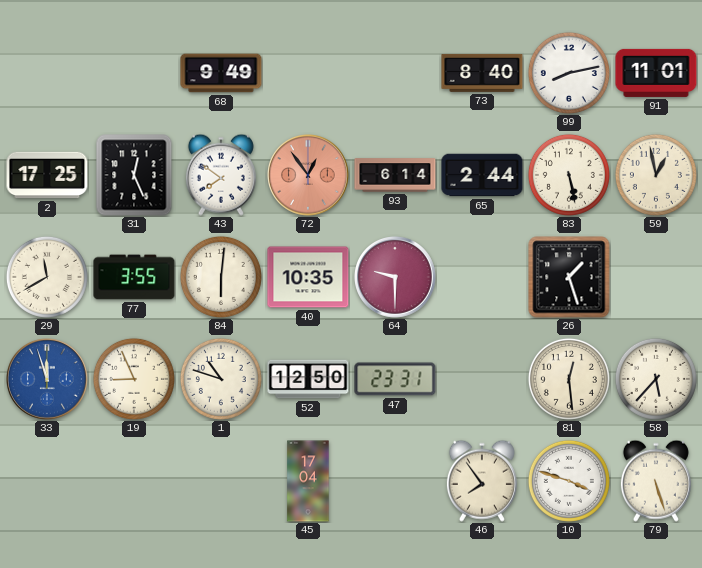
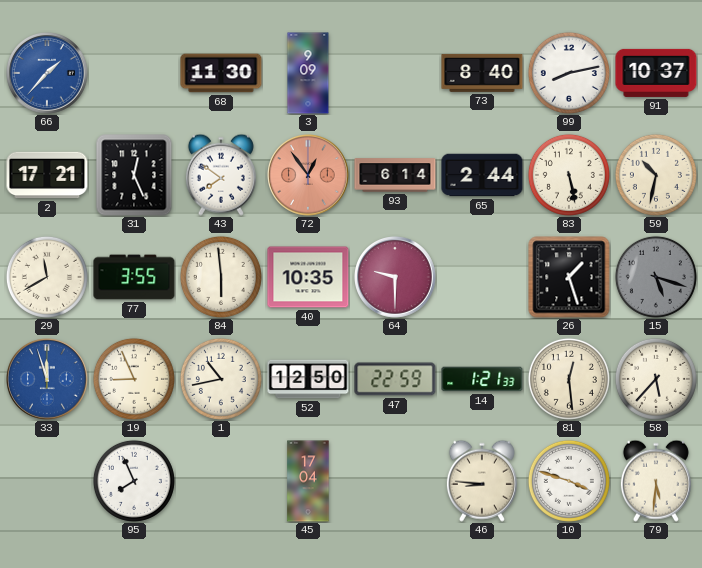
66: none -> 1:37 (48, 74)
68: 9:49 -> 11:30 (221, 73)
3: none -> 9:09 (308, 73)
91: 11:01 -> 10:37 (656, 73)
2: 17:25 -> 17:21 (47, 175)
59: 12:58 -> 10:32 (656, 175)
84: 6:01 -> 5:59 (221, 277)
15: none -> 5:18 (656, 277)
1: 10:48 -> 10:43 (221, 379)
47: 23:31 -> 22:59 (395, 379)
14: none -> 1:21 (482, 379)
95: none -> 7:56 (134, 481)
46: 7:54 -> 8:46 (482, 481)
79: 5:27 -> 5:31 (656, 481)
